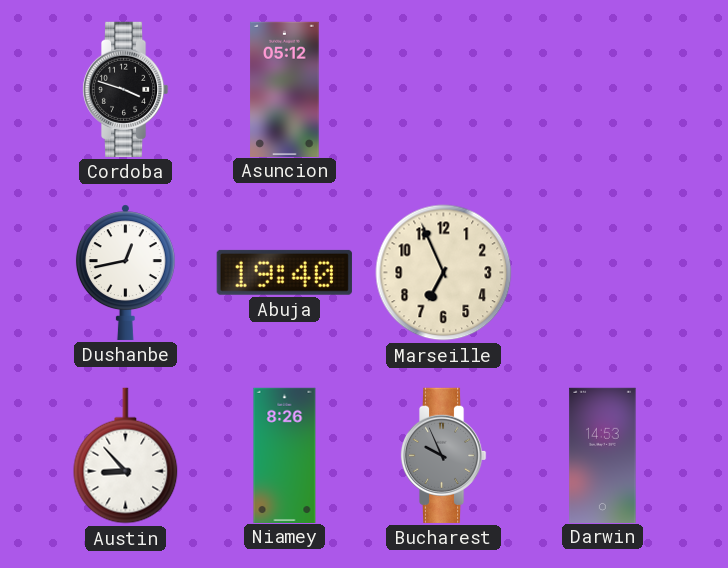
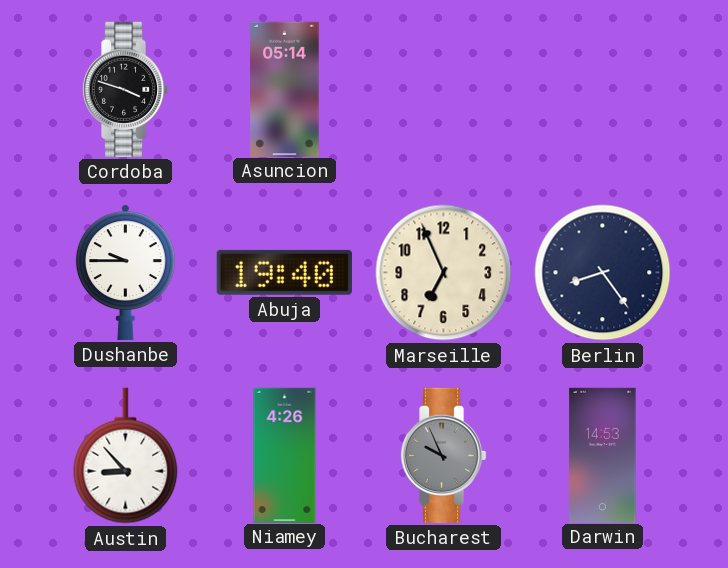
Asuncion: 05:12 -> 05:14 (285, 89)
Dushanbe: 12:43 -> 9:45 (125, 272)
Berlin: none -> 8:24 (603, 273)
Niamey: 8:26 -> 4:26 (285, 455)
